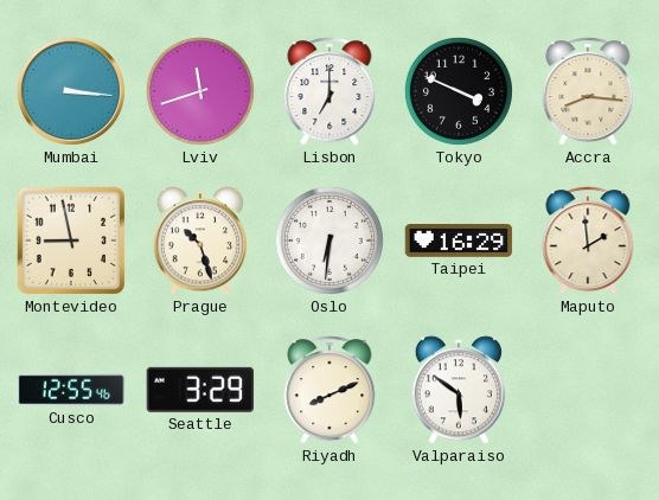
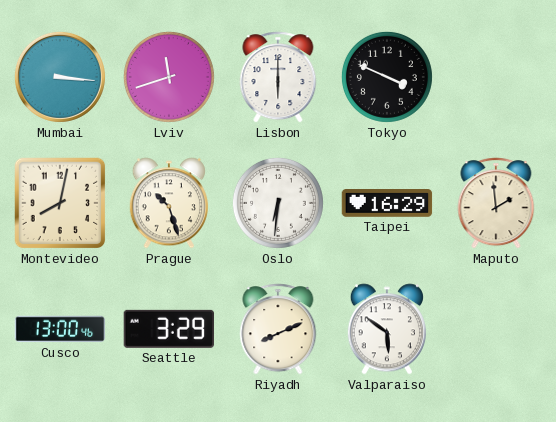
Lisbon: 7:00 -> 6:00 (278, 77)
Accra: 8:16 -> none (588, 91)
Montevideo: 8:58 -> 8:02 (60, 203)
Cusco: 12:55 -> 13:00 (60, 329)
